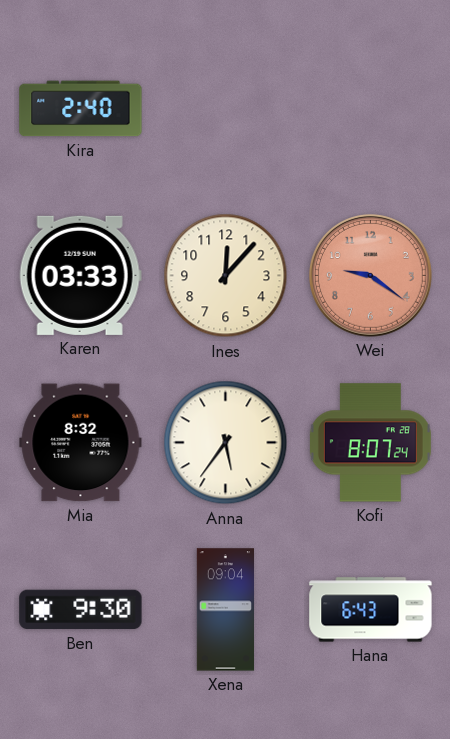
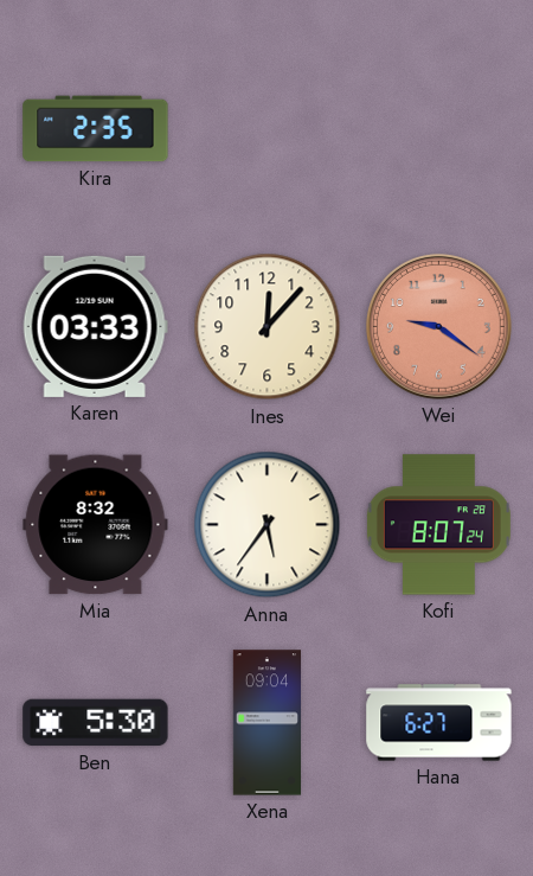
Kira: 2:40 -> 2:35 (96, 129)
Ben: 9:30 -> 5:30 (96, 723)
Hana: 6:43 -> 6:27 (439, 723)
